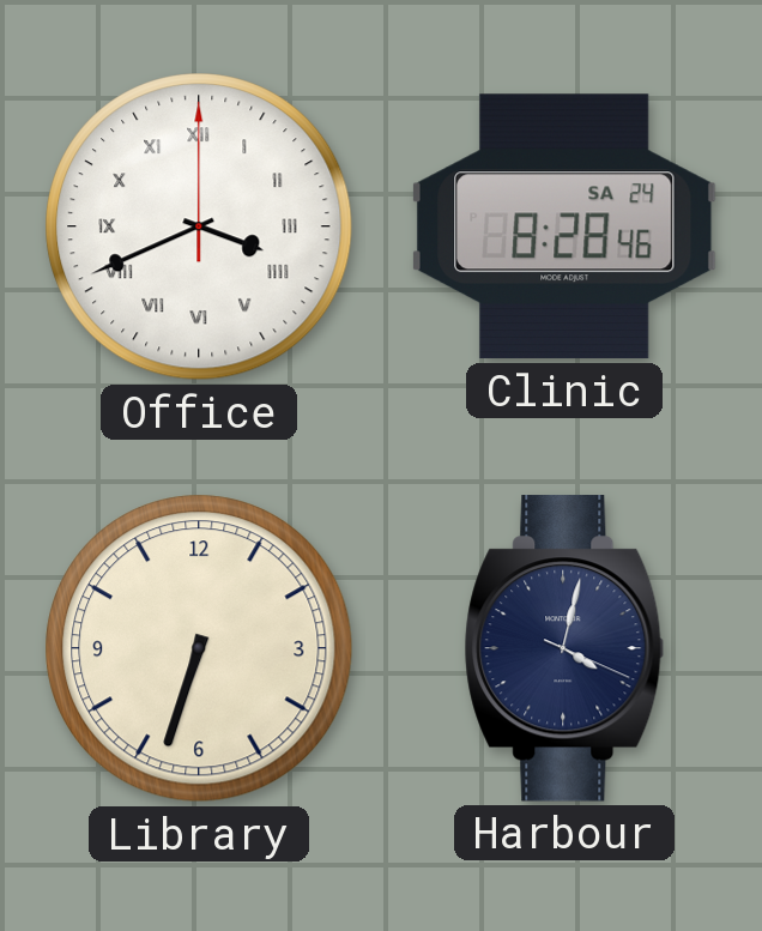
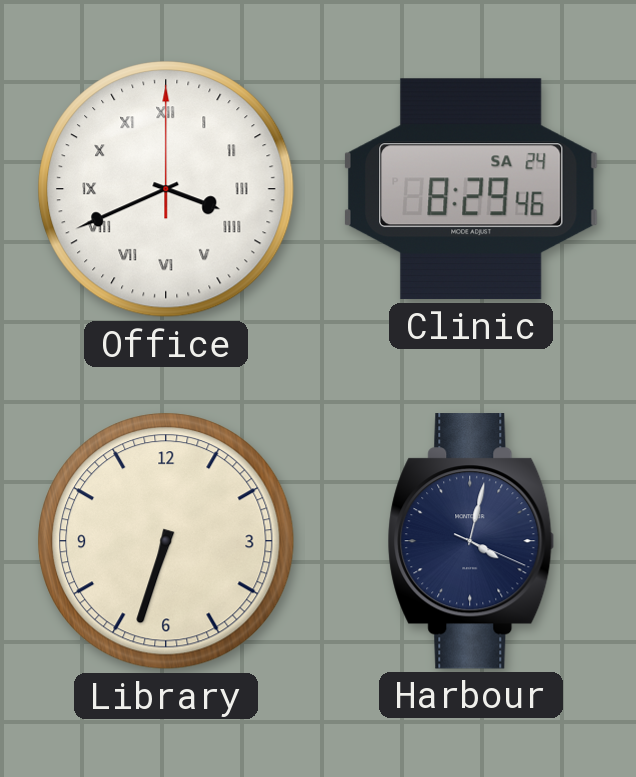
Clinic: 8:28 -> 8:29 (471, 189)
